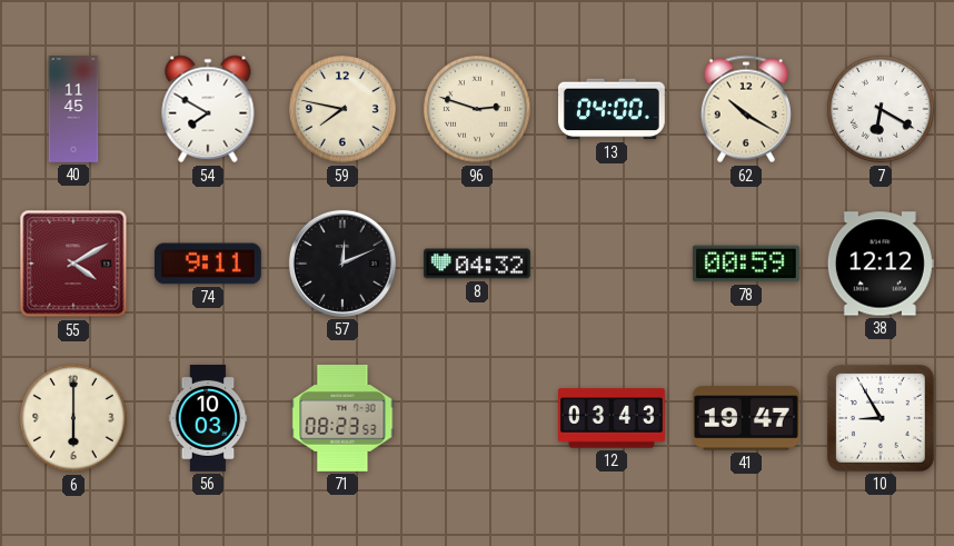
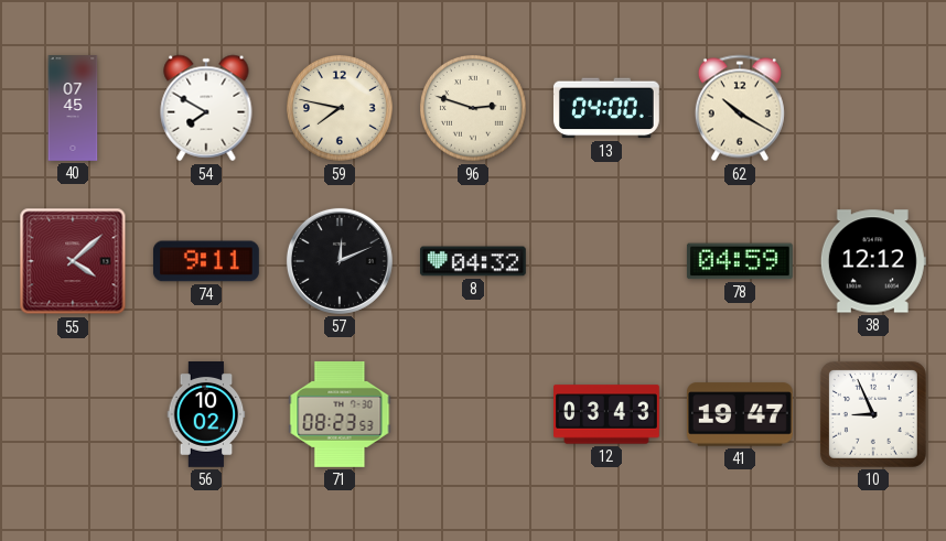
40: 11:45 -> 07:45 (73, 109)
7: 6:20 -> none (882, 110)
55: 4:10 -> 4:08 (73, 261)
78: 00:59 -> 04:59 (740, 261)
6: 6:00 -> none (74, 419)
56: 10:03 -> 10:02 (206, 415)
10: 8:55 -> 8:56 (873, 414)
